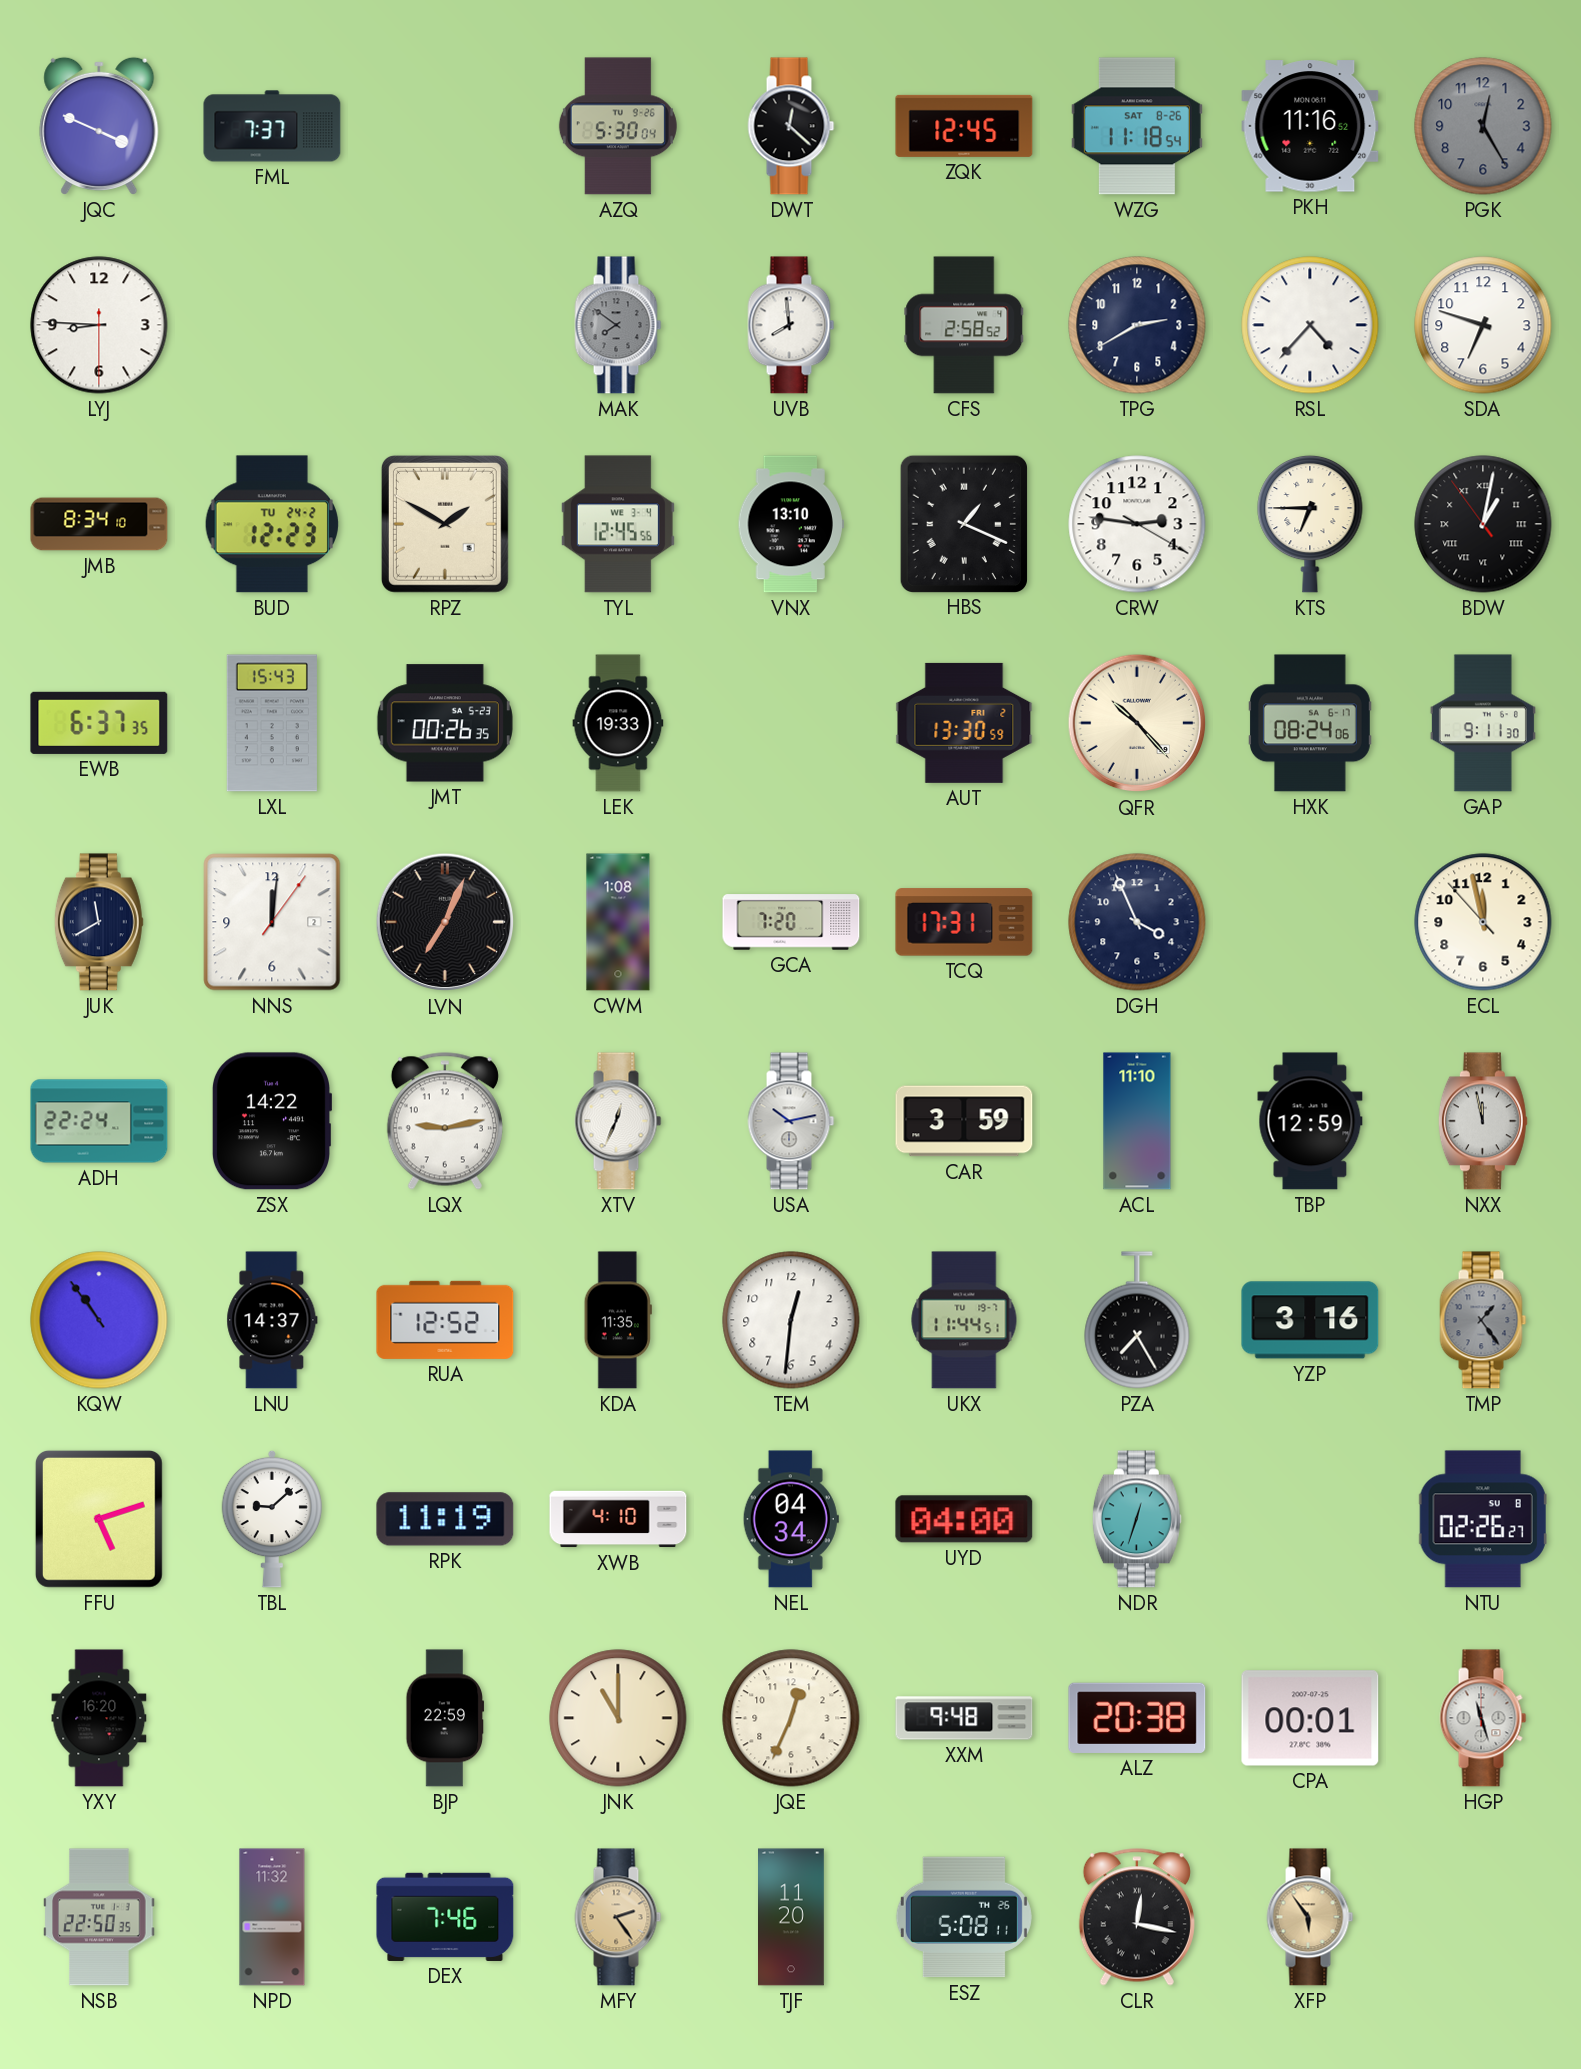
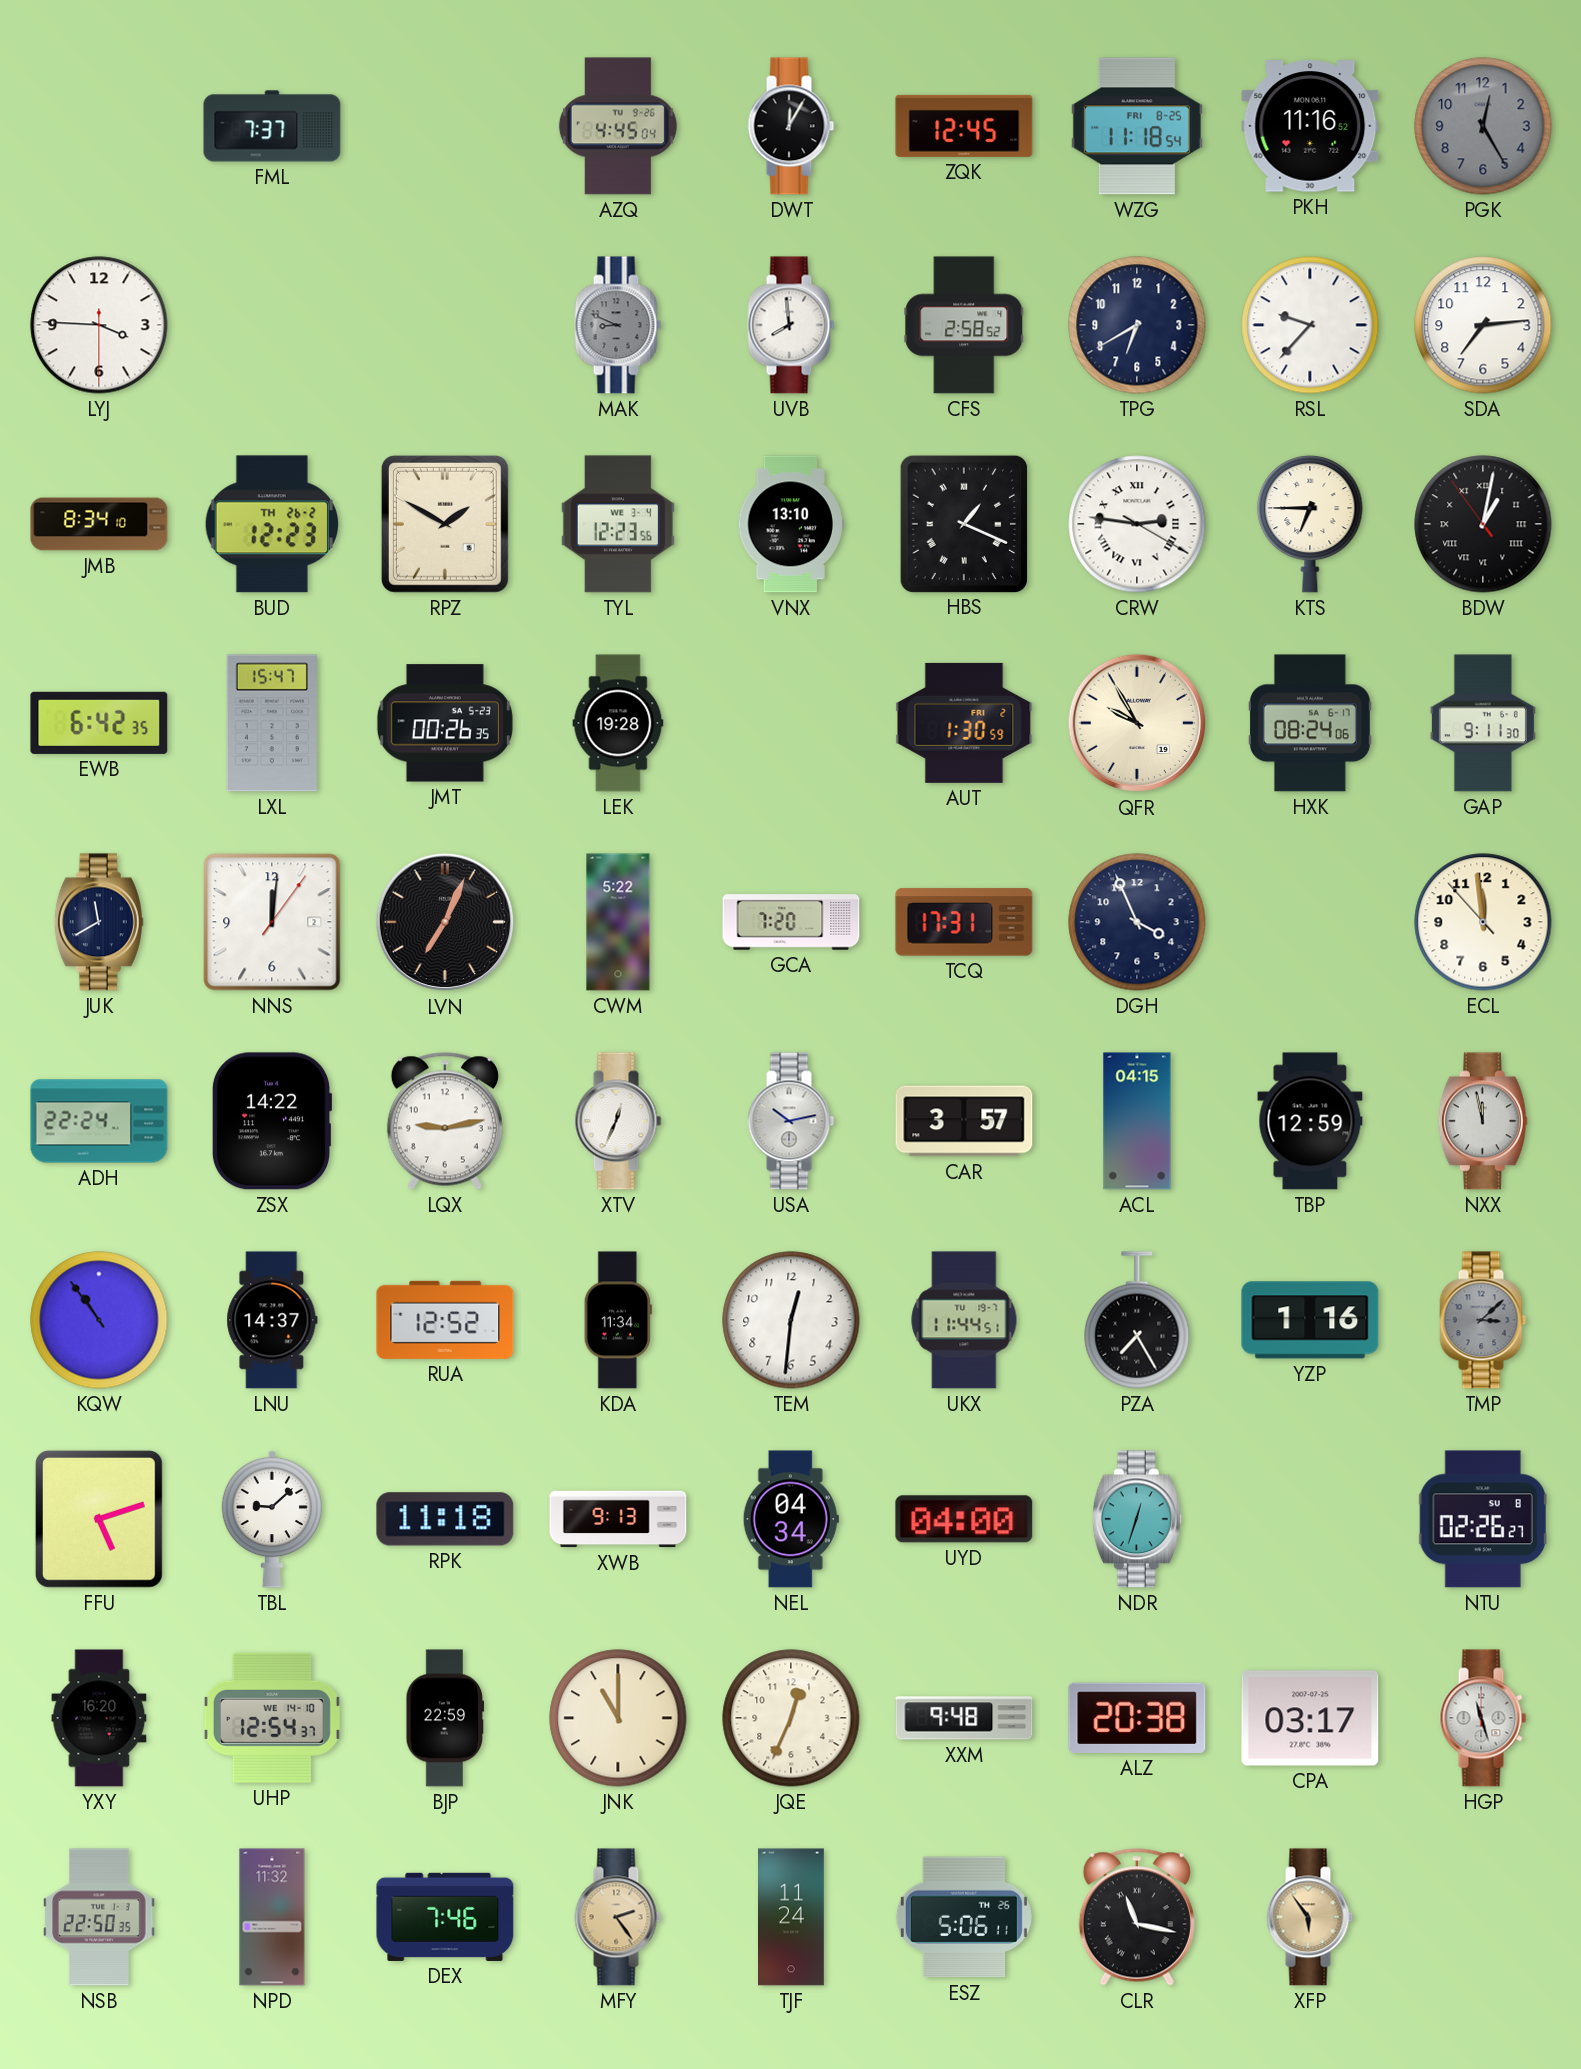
JQC: 3:49 -> none (99, 126)
AZQ: 5:30 -> 4:45 (618, 126)
DWT: 12:22 -> 12:05 (791, 126)
WZG date: SAT 8-26 -> FRI 8-25 (1137, 126)
LYJ: 8:45 -> 3:45 (99, 325)
MAK: 7:51 -> 8:49 (618, 325)
TPG: 2:40 -> 6:40 (1137, 325)
RSL: 4:37 -> 9:37 (1310, 325)
SDA: 6:48 -> 7:14 (1483, 325)
BUD date: TU 24-2 -> TH 26-2 (272, 524)
TYL: 12:45 -> 12:23 (618, 524)
CRW numerals: Arabic -> Roman (1137, 524)
EWB: 6:37 -> 6:42 (99, 723)
LXL: 15:43 -> 15:47 (272, 723)
LEK: 19:33 -> 19:28 (618, 723)
AUT: 13:30 -> 1:30 (964, 723)
QFR: 10:23 -> 9:55 (1137, 723)
CWM: 1:08 -> 5:22 (618, 922)
ECL: 11:57 -> 11:58 (1483, 922)
CAR: 3:59 -> 3:57 (964, 1121)
ACL: 11:10 -> 04:15 (1137, 1121)
KDA: 11:35 -> 11:34 (618, 1320)
YZP: 3:16 -> 1:16 (1310, 1320)
TMP: 1:24 -> 3:08 (1483, 1320)
RPK: 11:19 -> 11:18 (445, 1519)
XWB: 4:10 -> 9:13 (618, 1519)
UHP: none -> 12:54 (272, 1718)
CPA: 00:01 -> 03:17 (1310, 1718)
TJF: 11:20 -> 11:24 (792, 1917)
ESZ: 5:08 -> 5:06 (964, 1917)
CLR: 12:17 -> 11:17 (1137, 1917)
